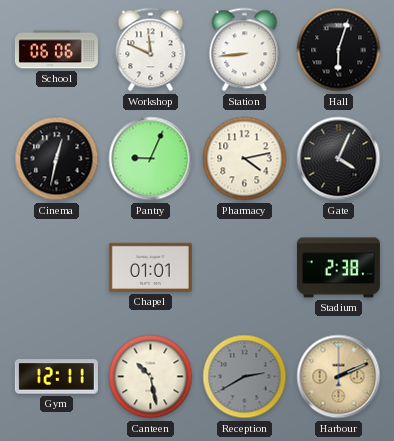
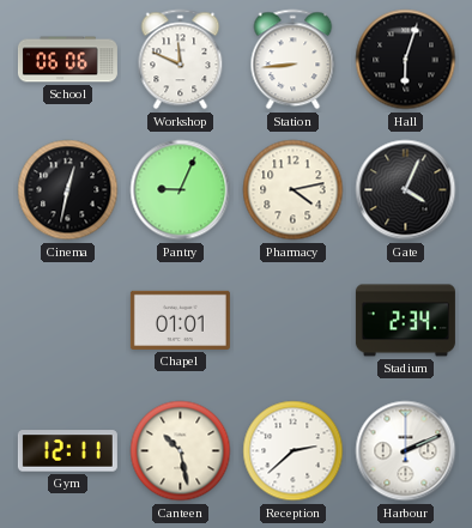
Stadium: 2:38 -> 2:34 (405, 321)
Reception: 2:40 -> 2:38 (294, 451)
Reception dial: grey -> white (294, 451)
Harbour dial: champagne -> white (406, 451)
